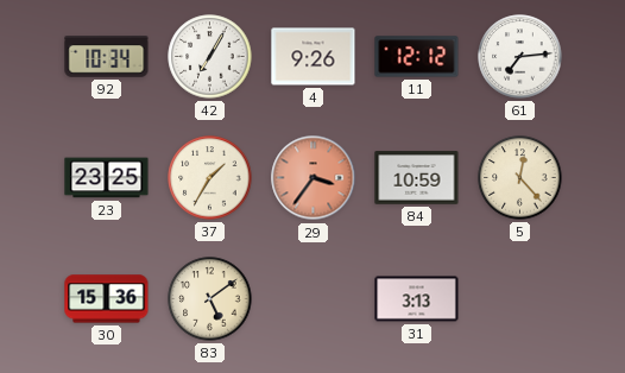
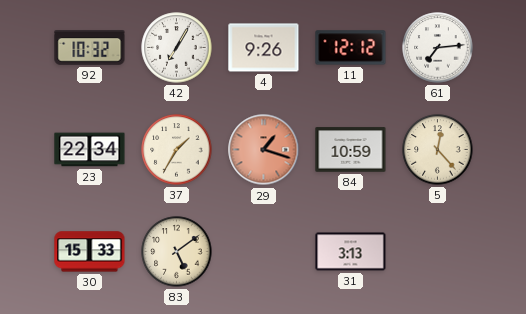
92: 10:34 -> 10:32 (90, 48)
23: 23:25 -> 22:34 (90, 150)
29: 3:36 -> 1:18 (264, 150)
30: 15:36 -> 15:33 (90, 252)
